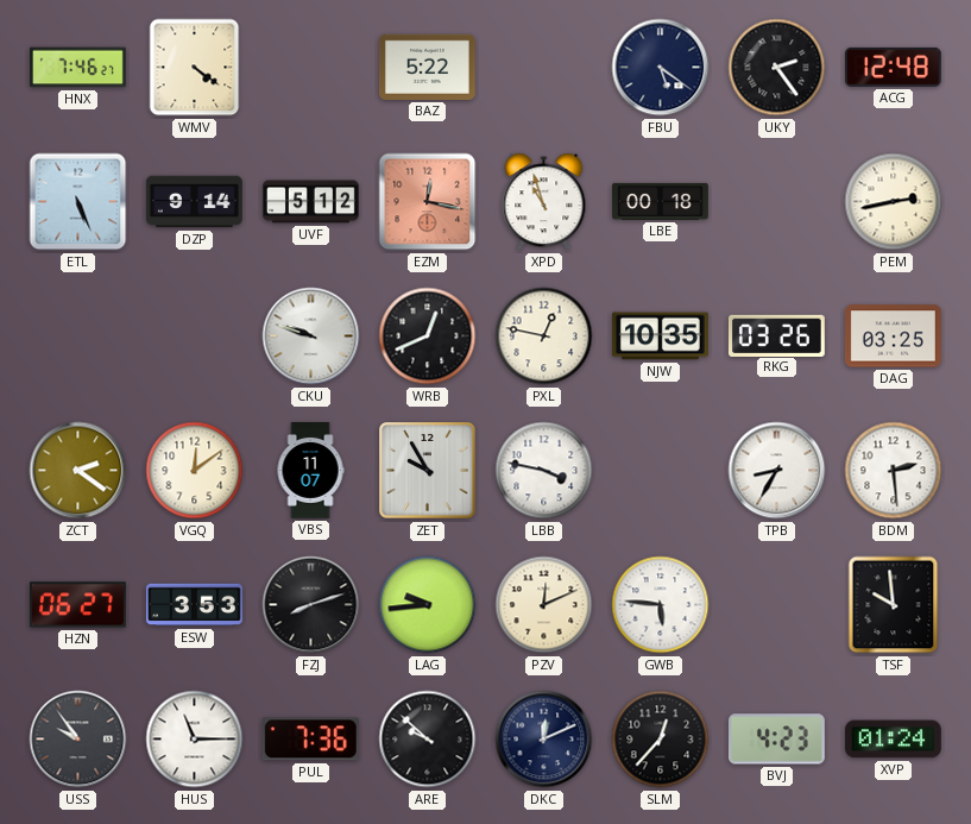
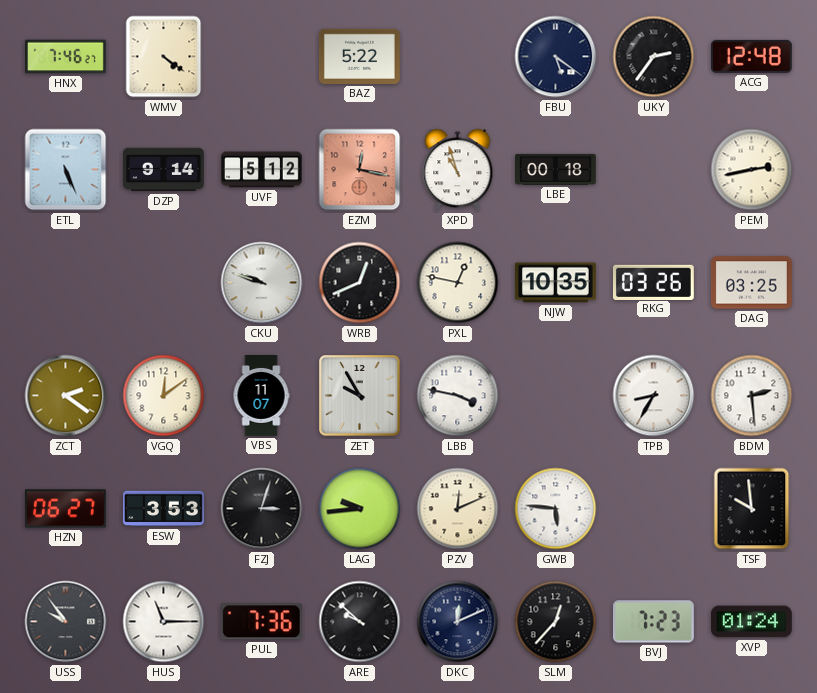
UKY: 2:24 -> 2:36 (654, 57)
FZJ: 8:12 -> 3:03 (262, 509)
BVJ: 4:23 -> 7:23 (653, 622)
